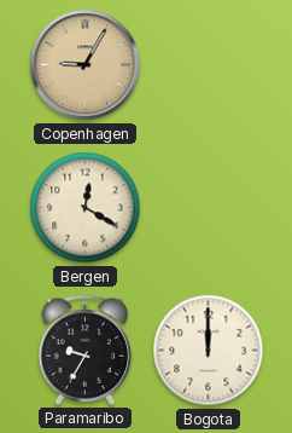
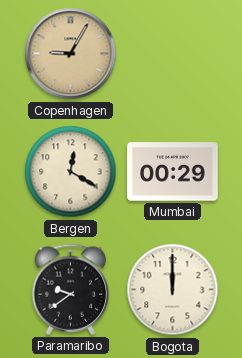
Mumbai: none -> 00:29 (173, 172)
Paramaribo: 9:35 -> 9:39 (71, 289)
